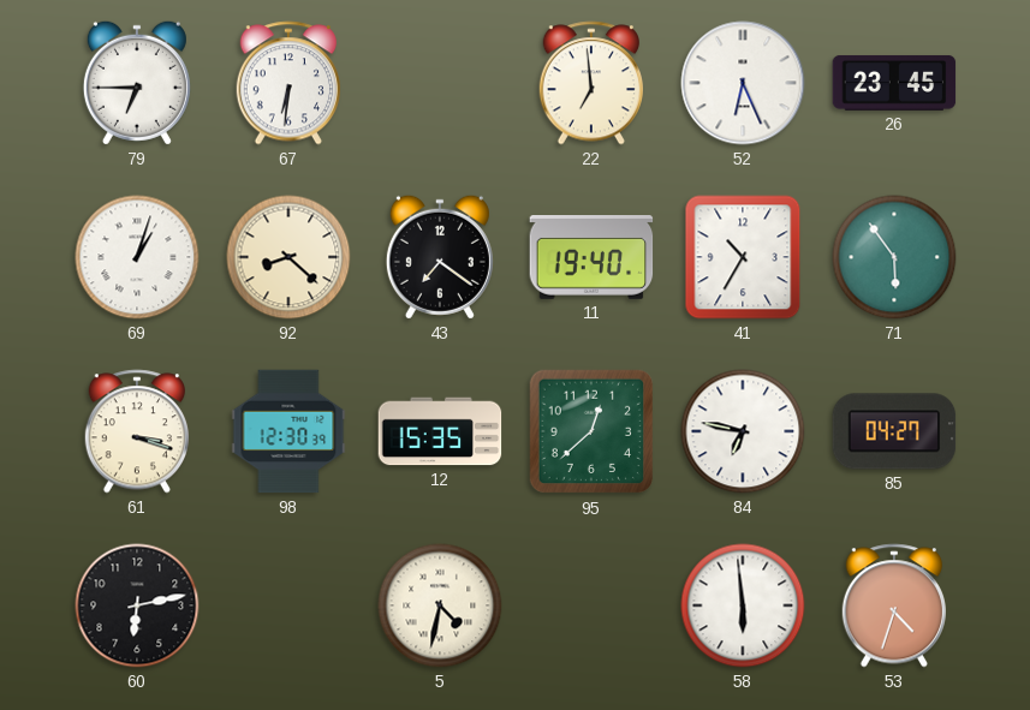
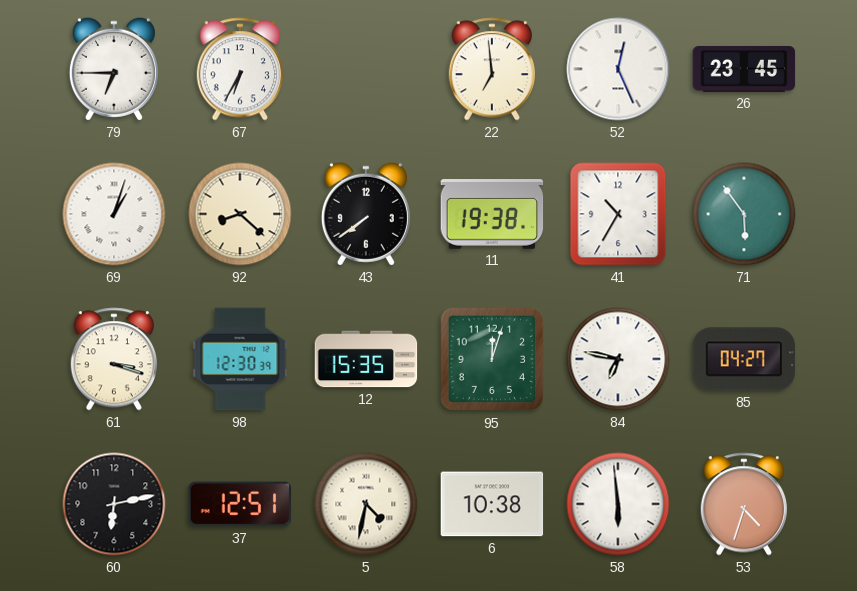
67: 6:31 -> 6:35 (239, 69)
52: 6:26 -> 12:26 (618, 69)
43: 7:21 -> 7:39 (366, 214)
11: 19:40 -> 19:38 (492, 215)
95: 12:38 -> 12:03 (492, 359)
37: none -> 12:51 (240, 504)
6: none -> 10:38 (492, 504)
